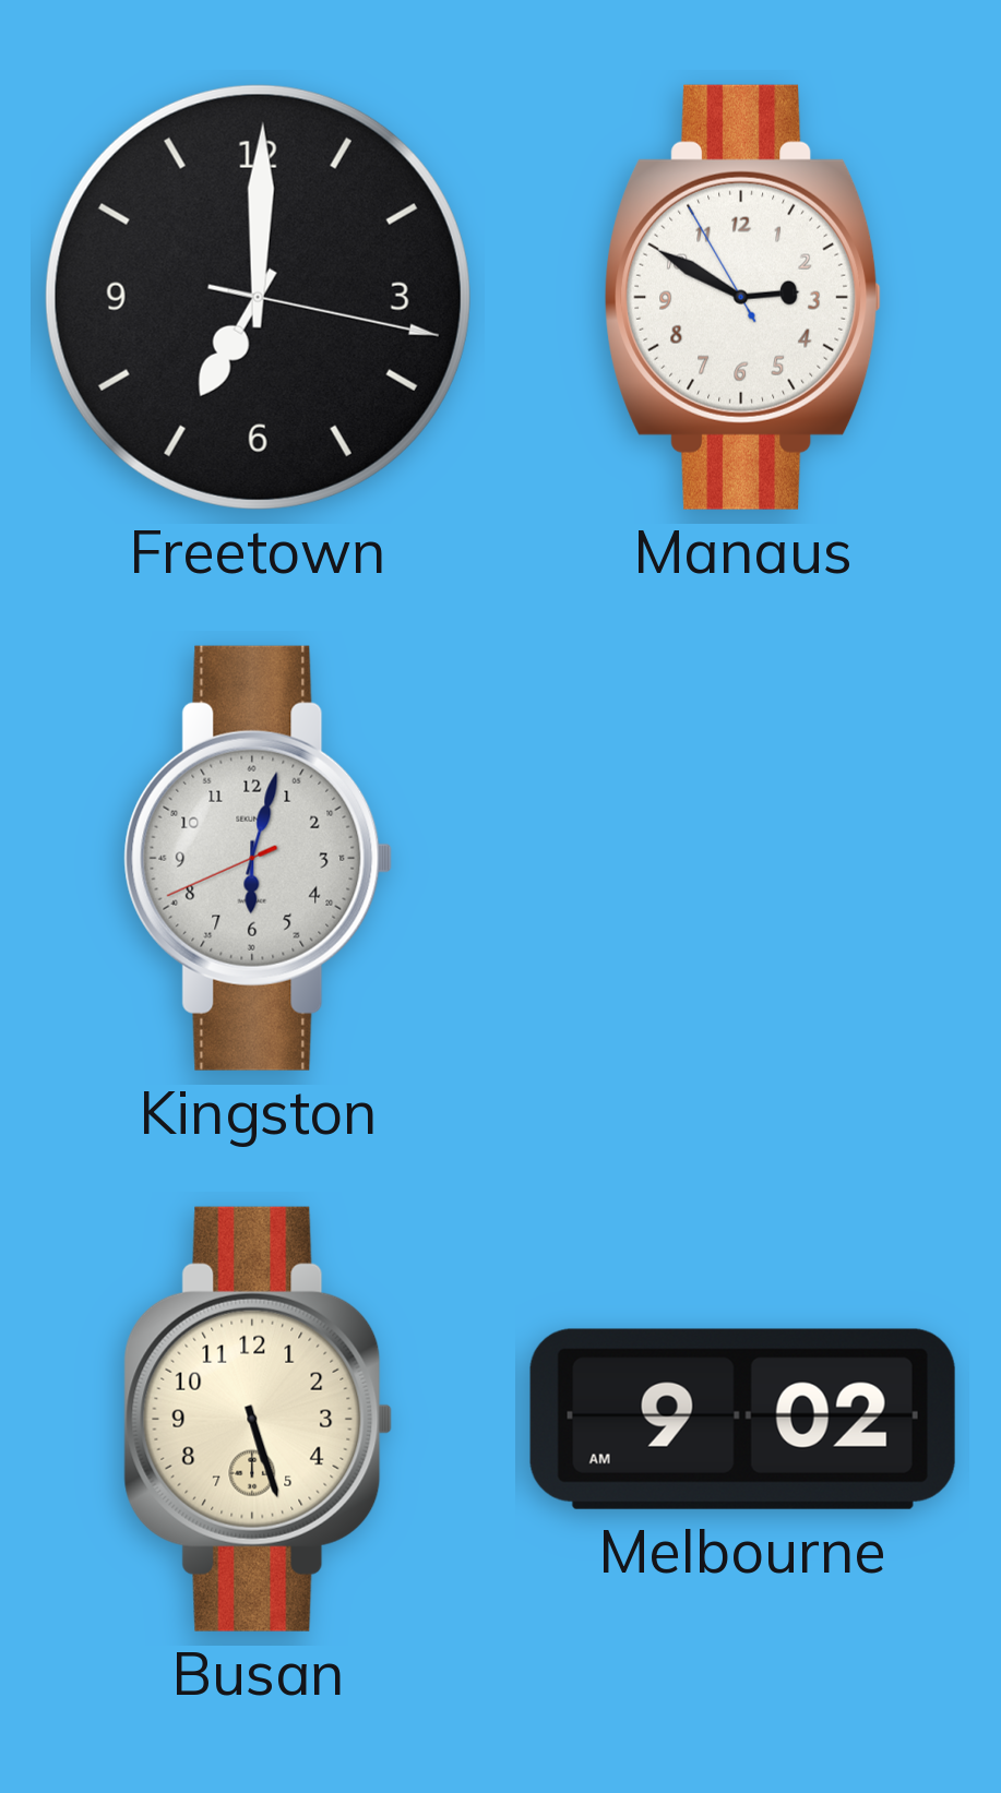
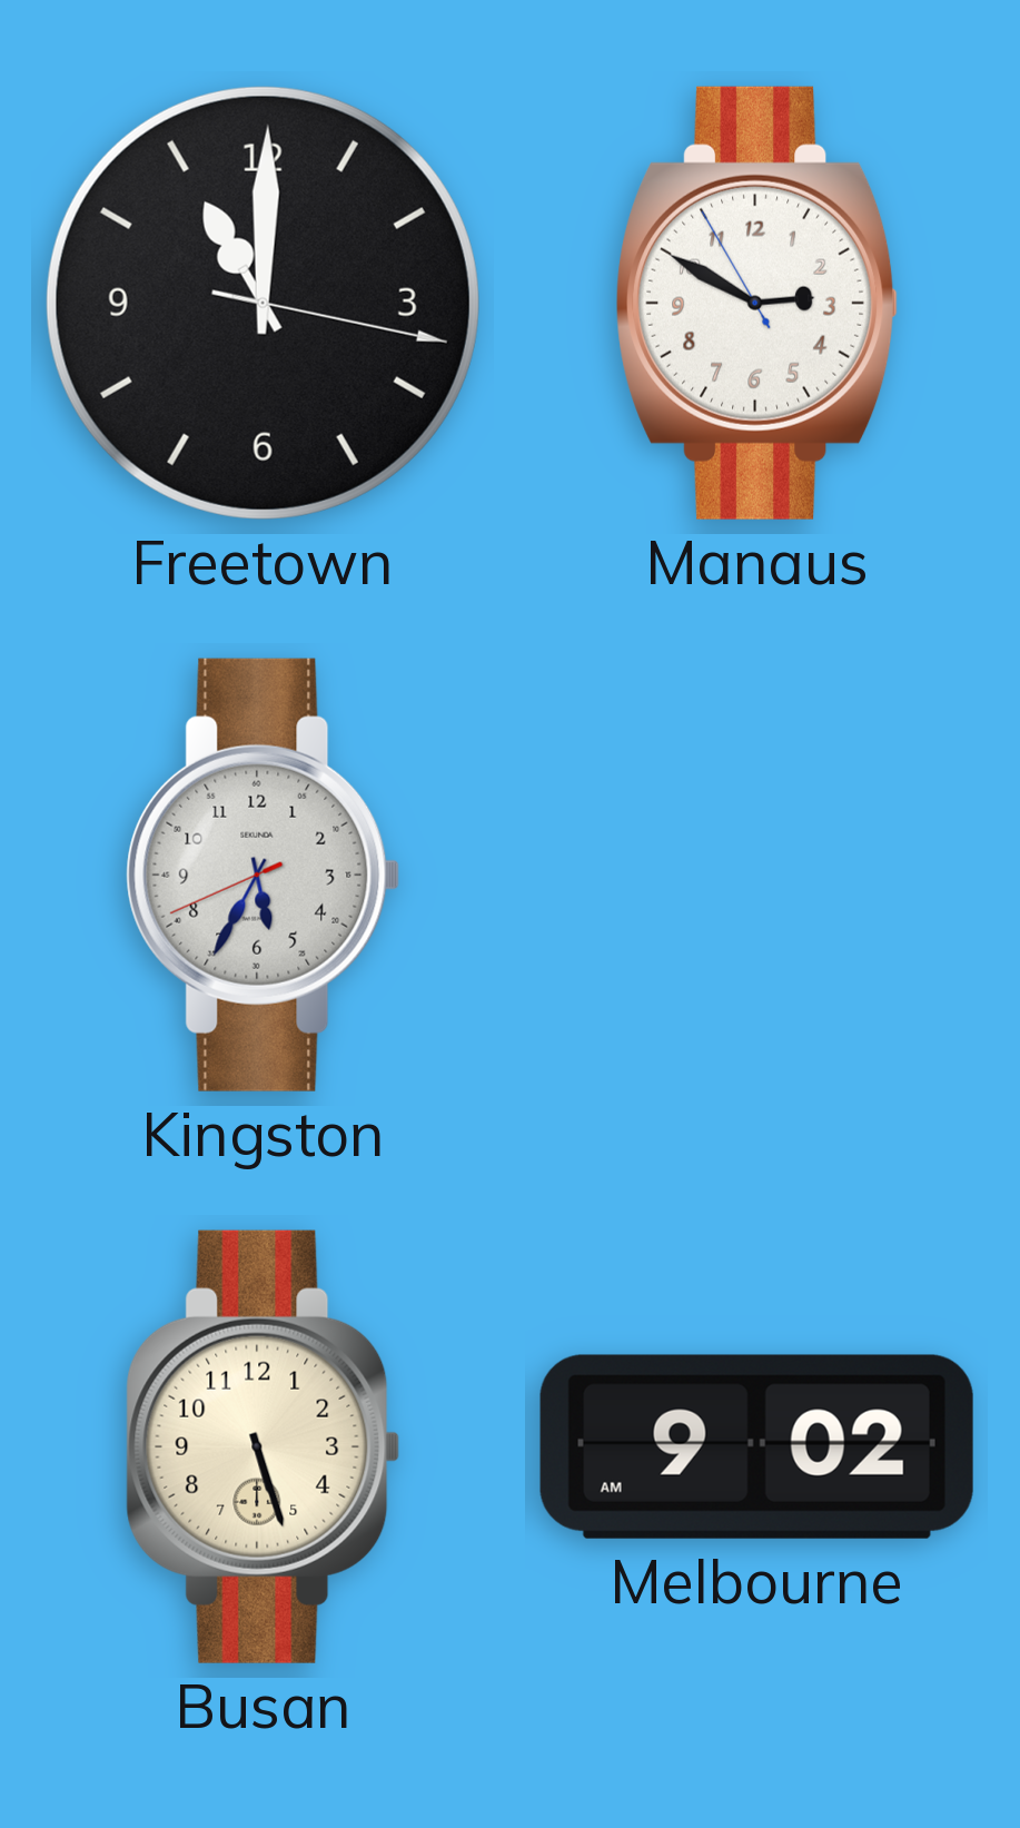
Freetown: 7:00 -> 11:00 (263, 303)
Kingston: 6:02 -> 5:34 (264, 875)
